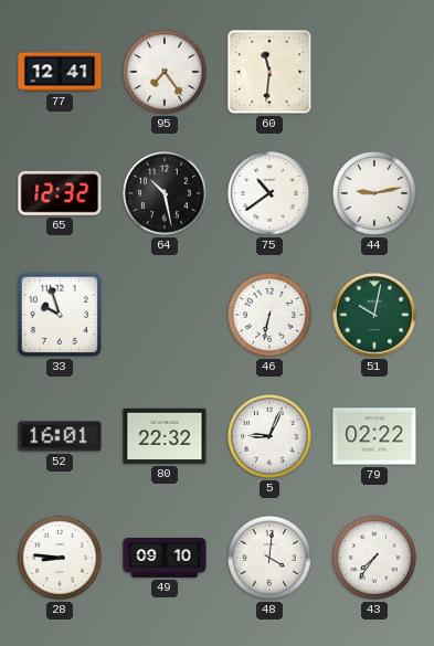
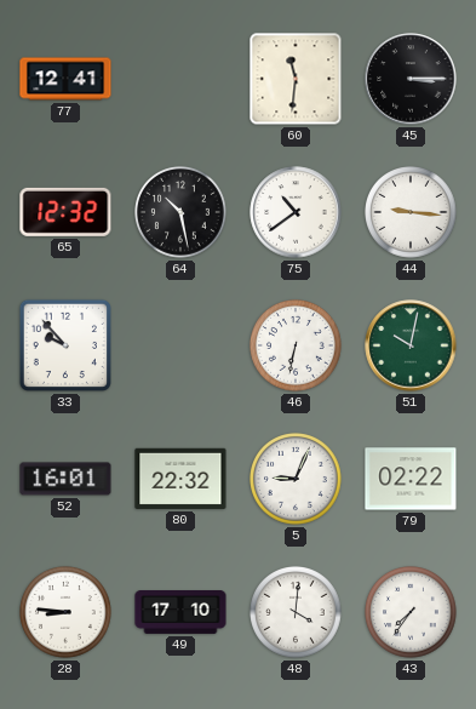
95: 7:24 -> none (166, 73)
45: none -> 3:15 (411, 79)
44: 9:13 -> 9:16 (412, 213)
33: 9:57 -> 9:53 (65, 345)
49: 09:10 -> 17:10 (180, 613)
